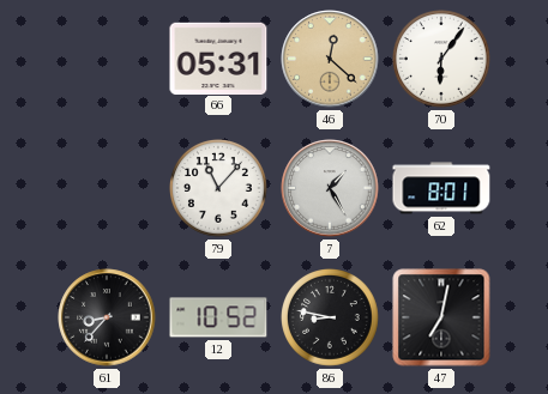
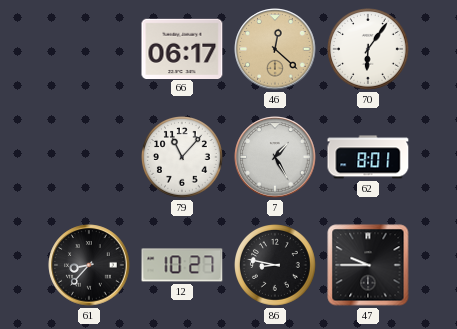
66: 05:31 -> 06:17 (182, 48)
12: 10:52 -> 10:27 (182, 265)
47: 7:02 -> 9:45 (368, 265)
